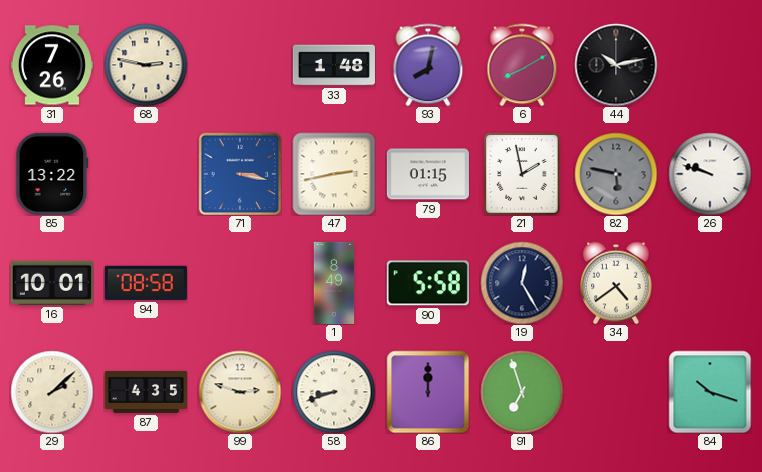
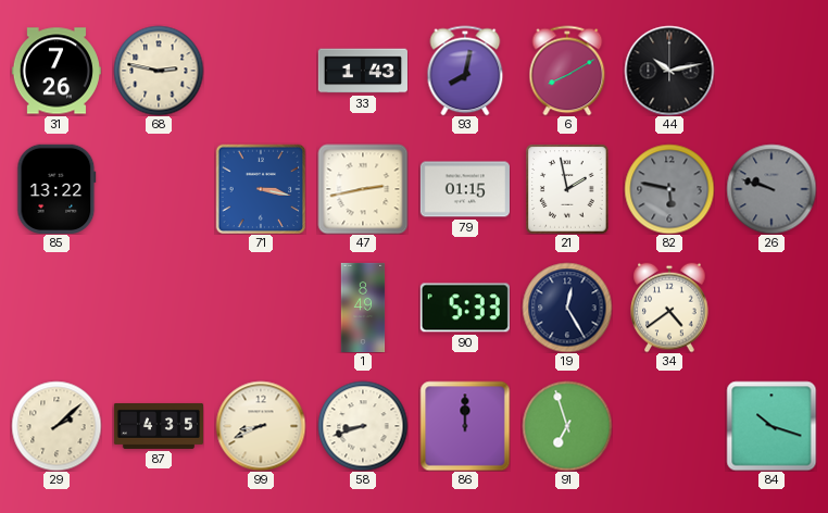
33: 1:48 -> 1:43 (363, 71)
26 dial: white -> grey (771, 189)
16: 10:01 -> none (52, 283)
94: 08:58 -> none (146, 283)
90: 5:58 -> 5:33 (465, 308)
99: 2:48 -> 8:41 (261, 426)
